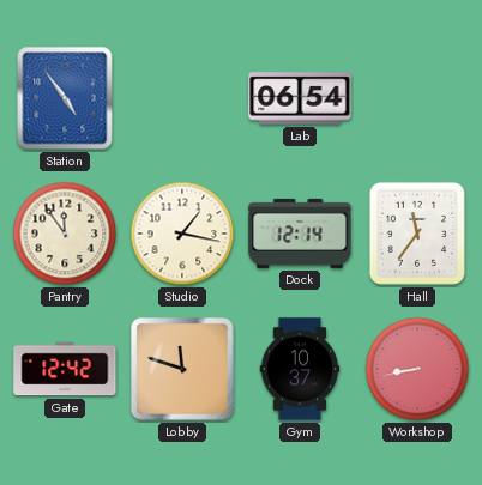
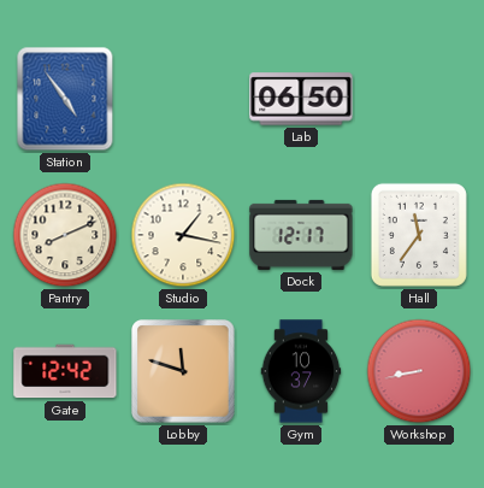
Lab: 06:54 -> 06:50 (301, 99)
Pantry: 11:54 -> 8:11 (65, 235)
Dock: 12:14 -> 12:17 (301, 235)
